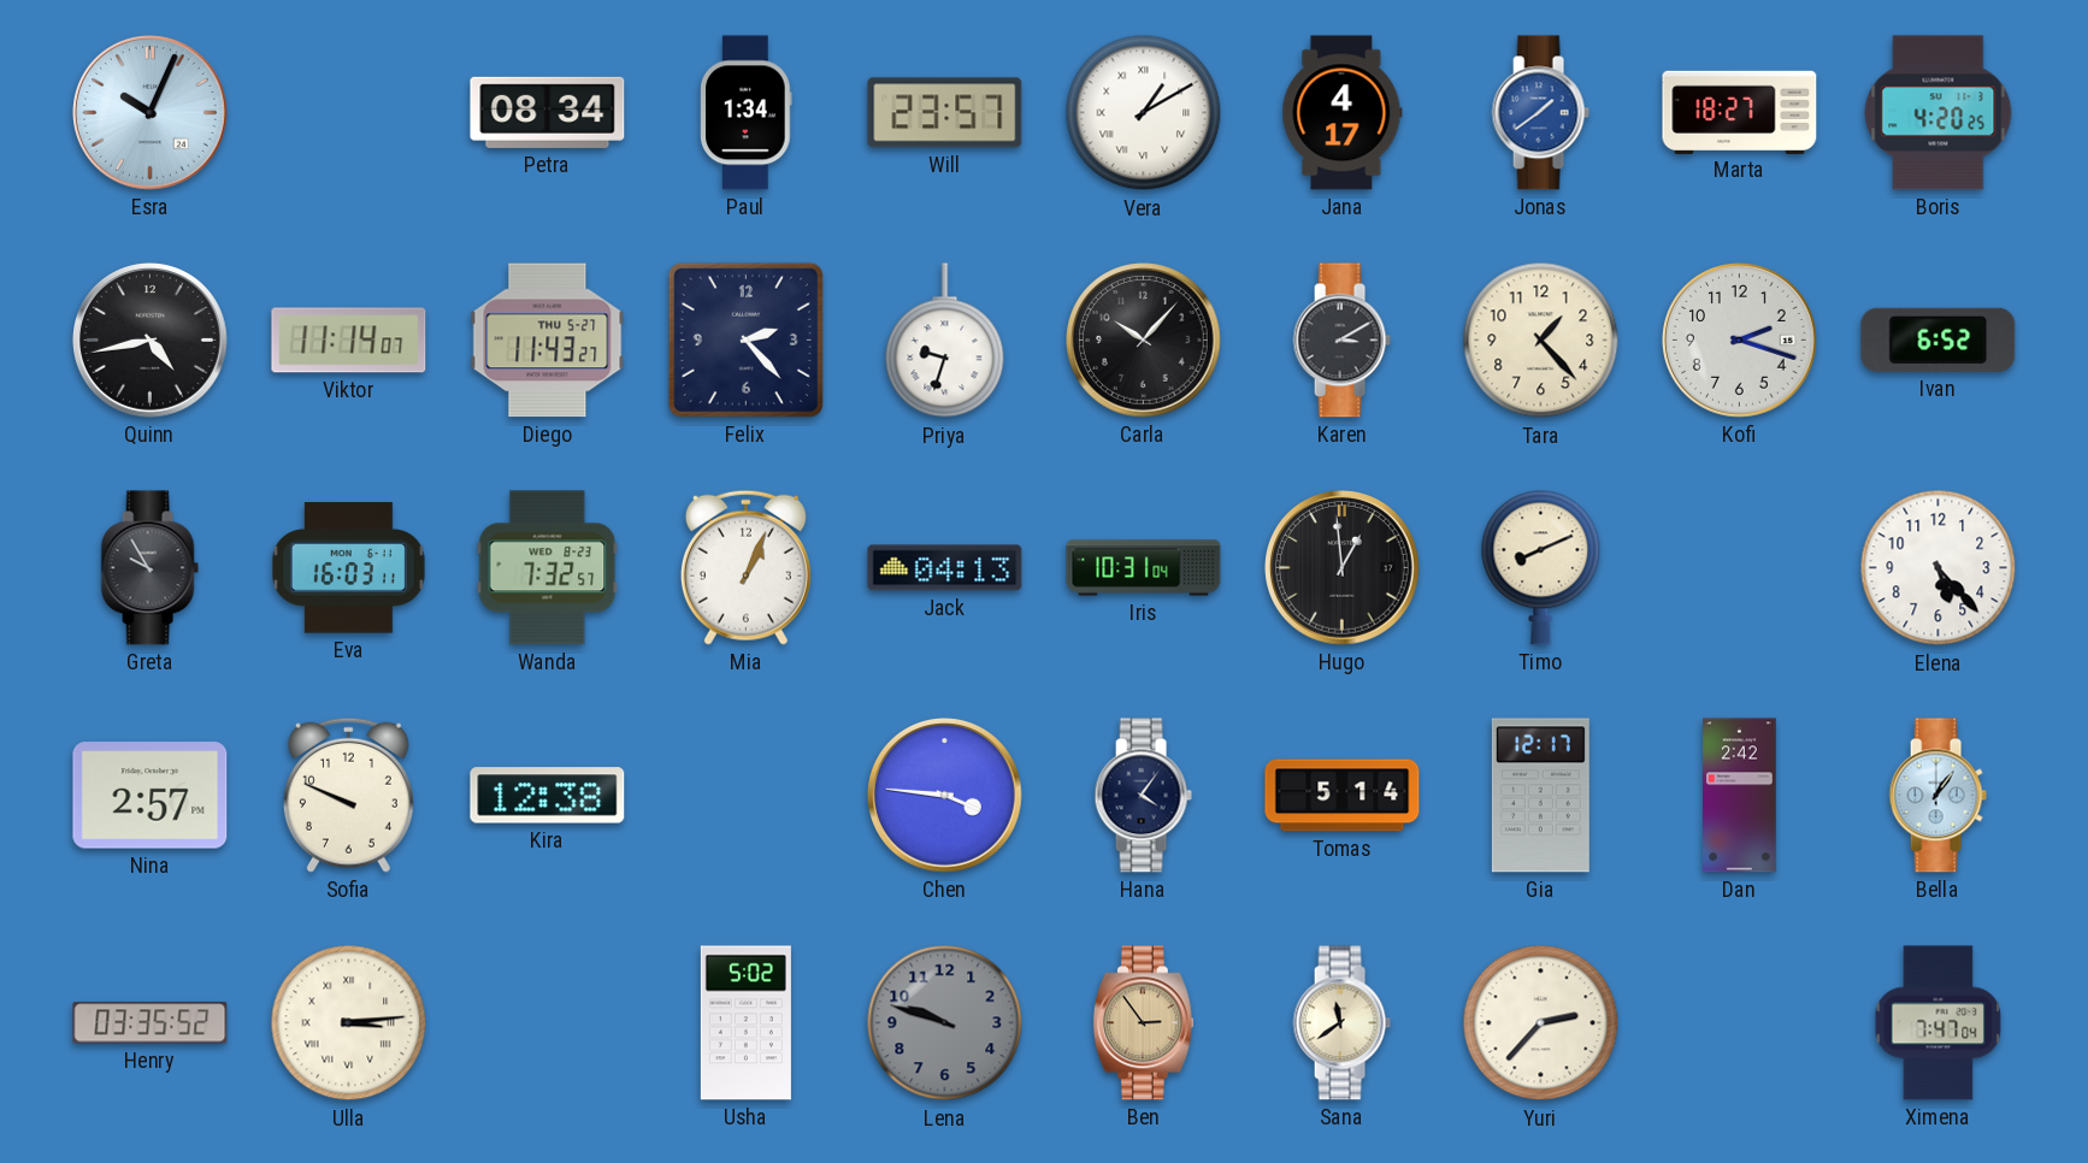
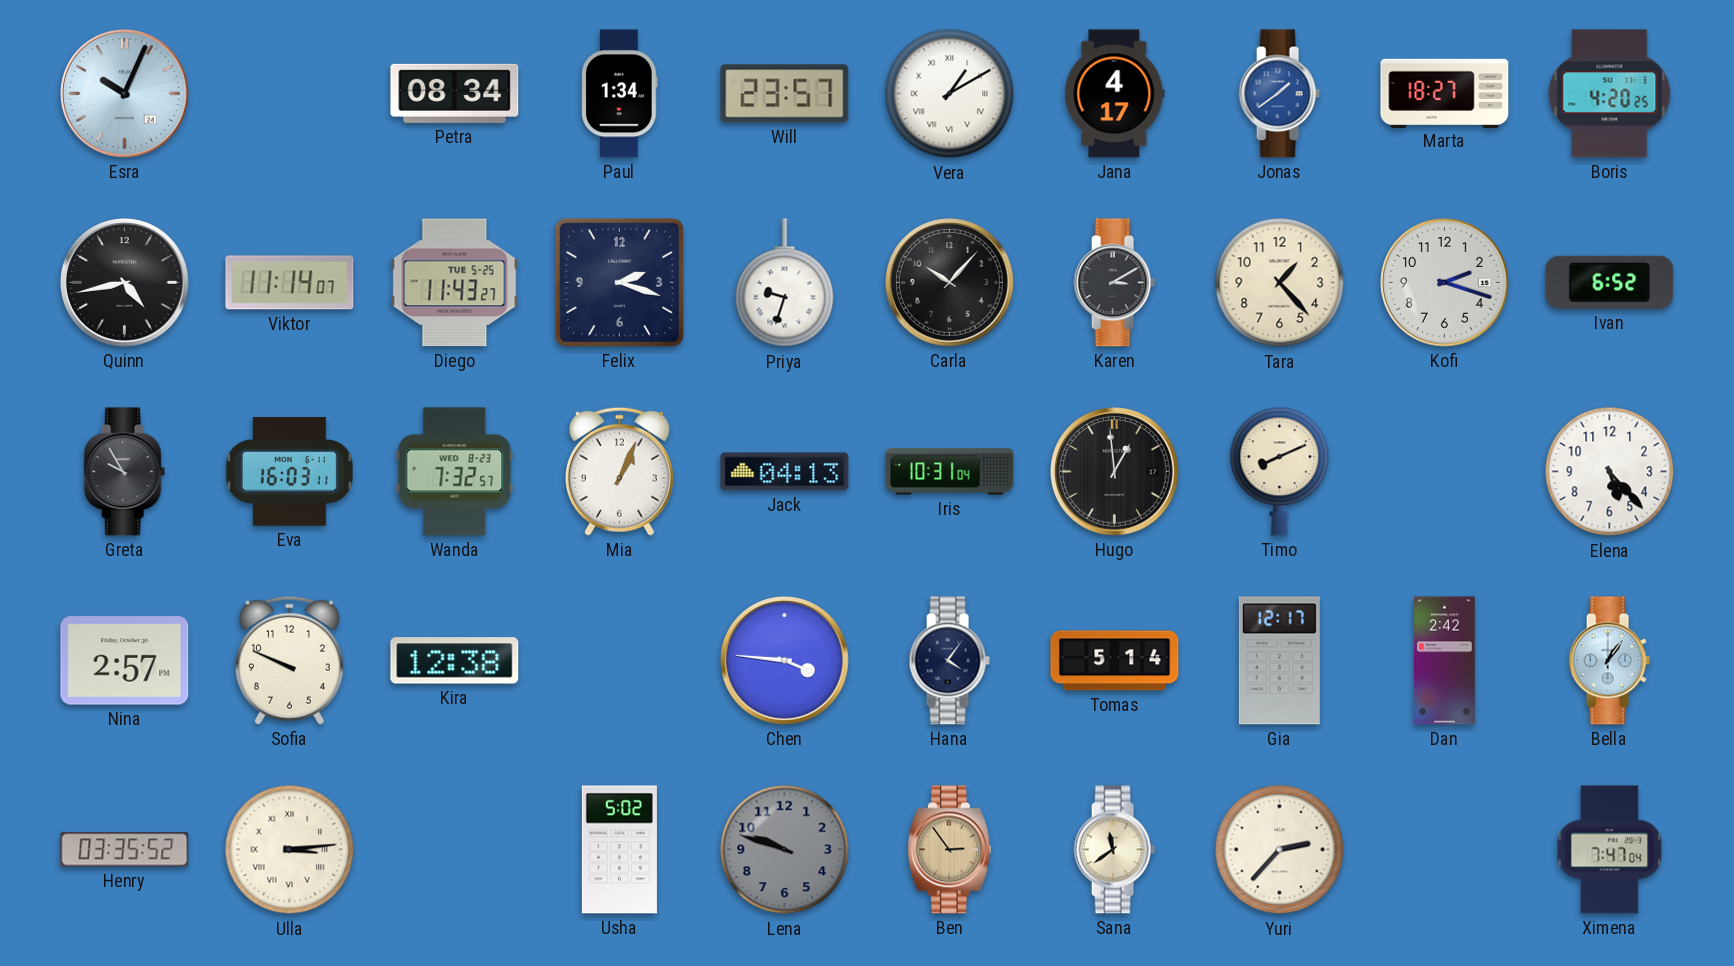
Diego date: THU 5-27 -> TUE 5-25 (455, 283)
Felix: 2:23 -> 2:18 (619, 282)
